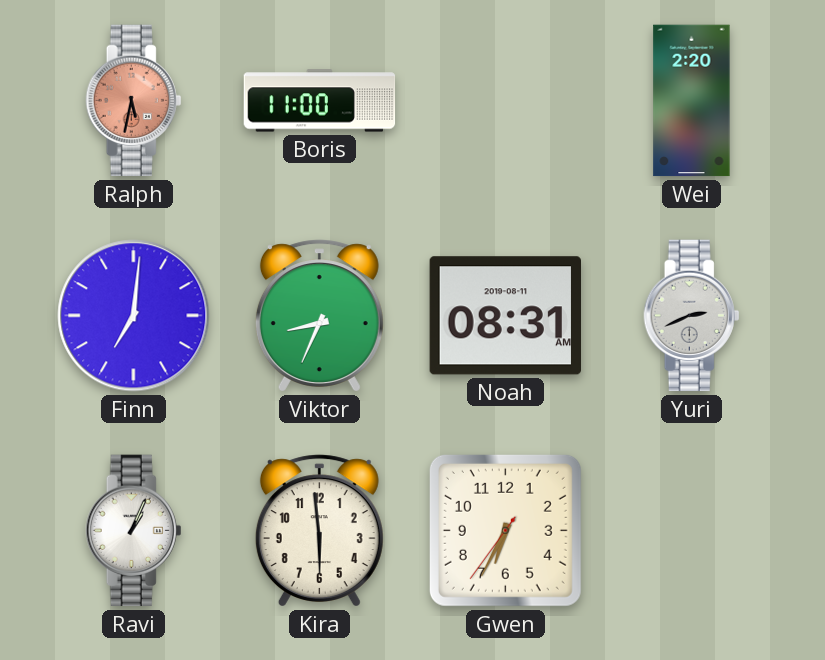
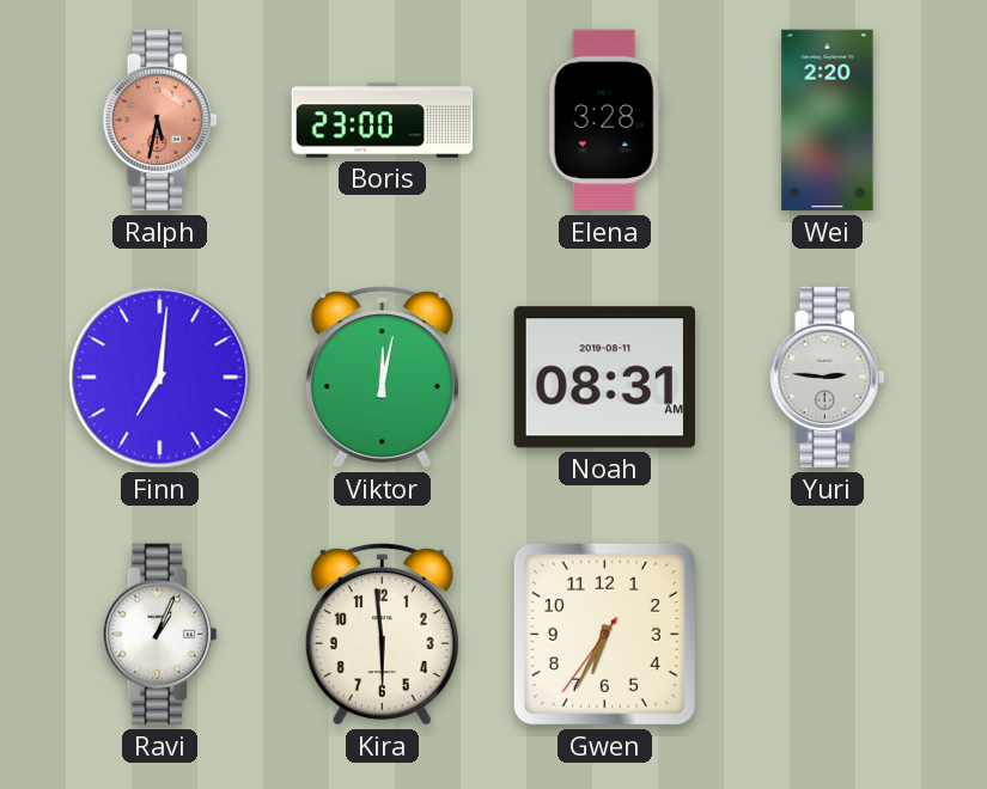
Boris: 11:00 -> 23:00 (383, 121)
Elena: none -> 3:28 (604, 121)
Viktor: 8:34 -> 12:02 (382, 378)
Yuri: 2:41 -> 2:46 (828, 378)
